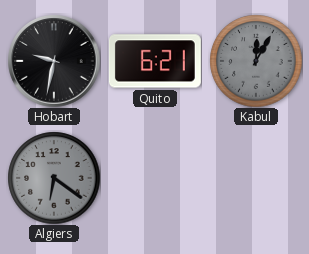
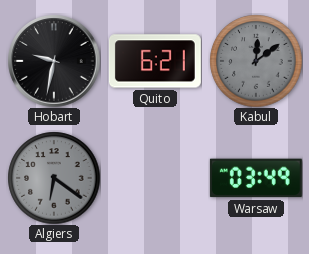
Kabul: 12:05 -> 12:09 (256, 61)
Warsaw: none -> 03:49 (256, 178)
